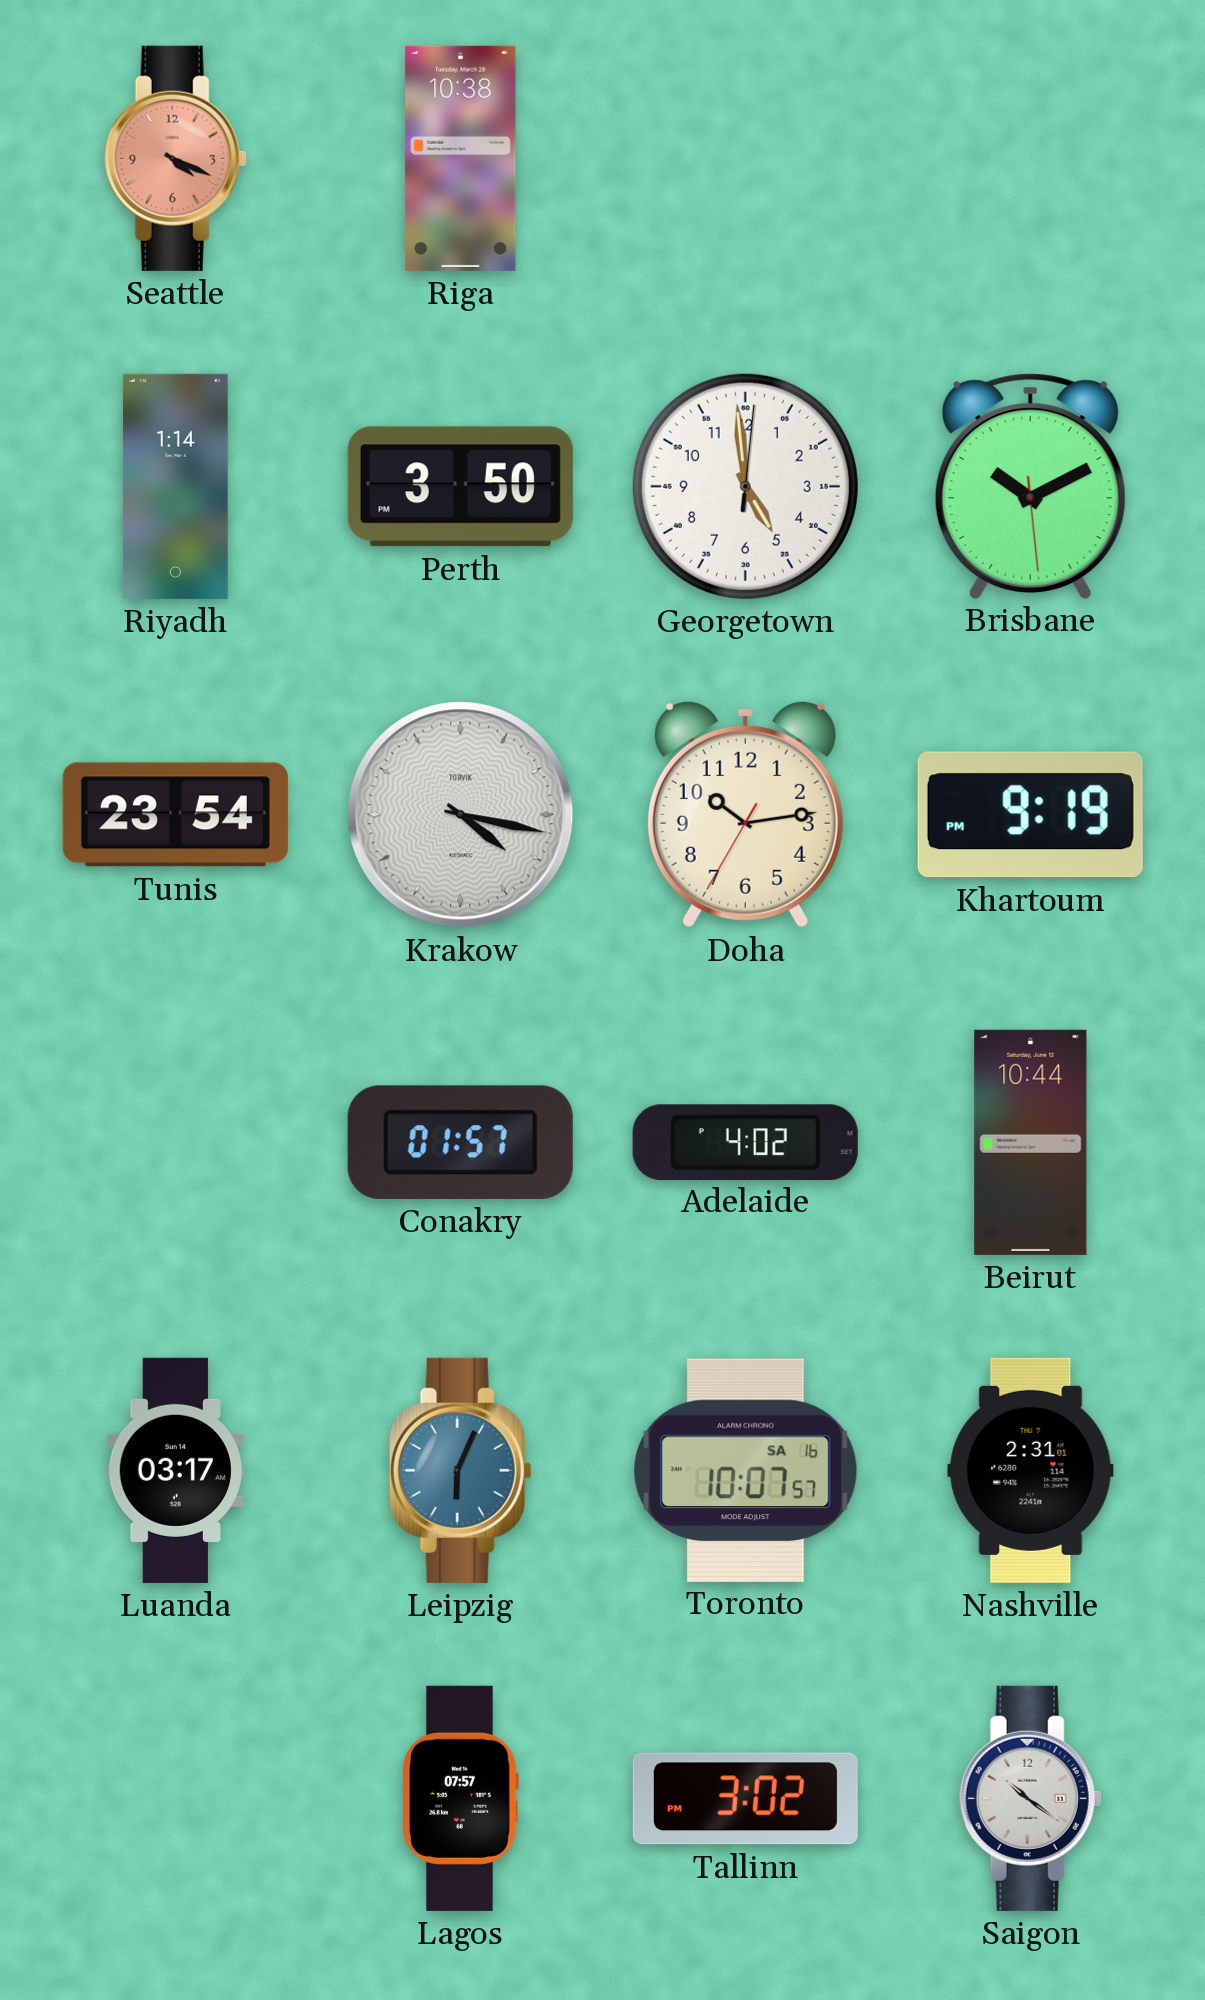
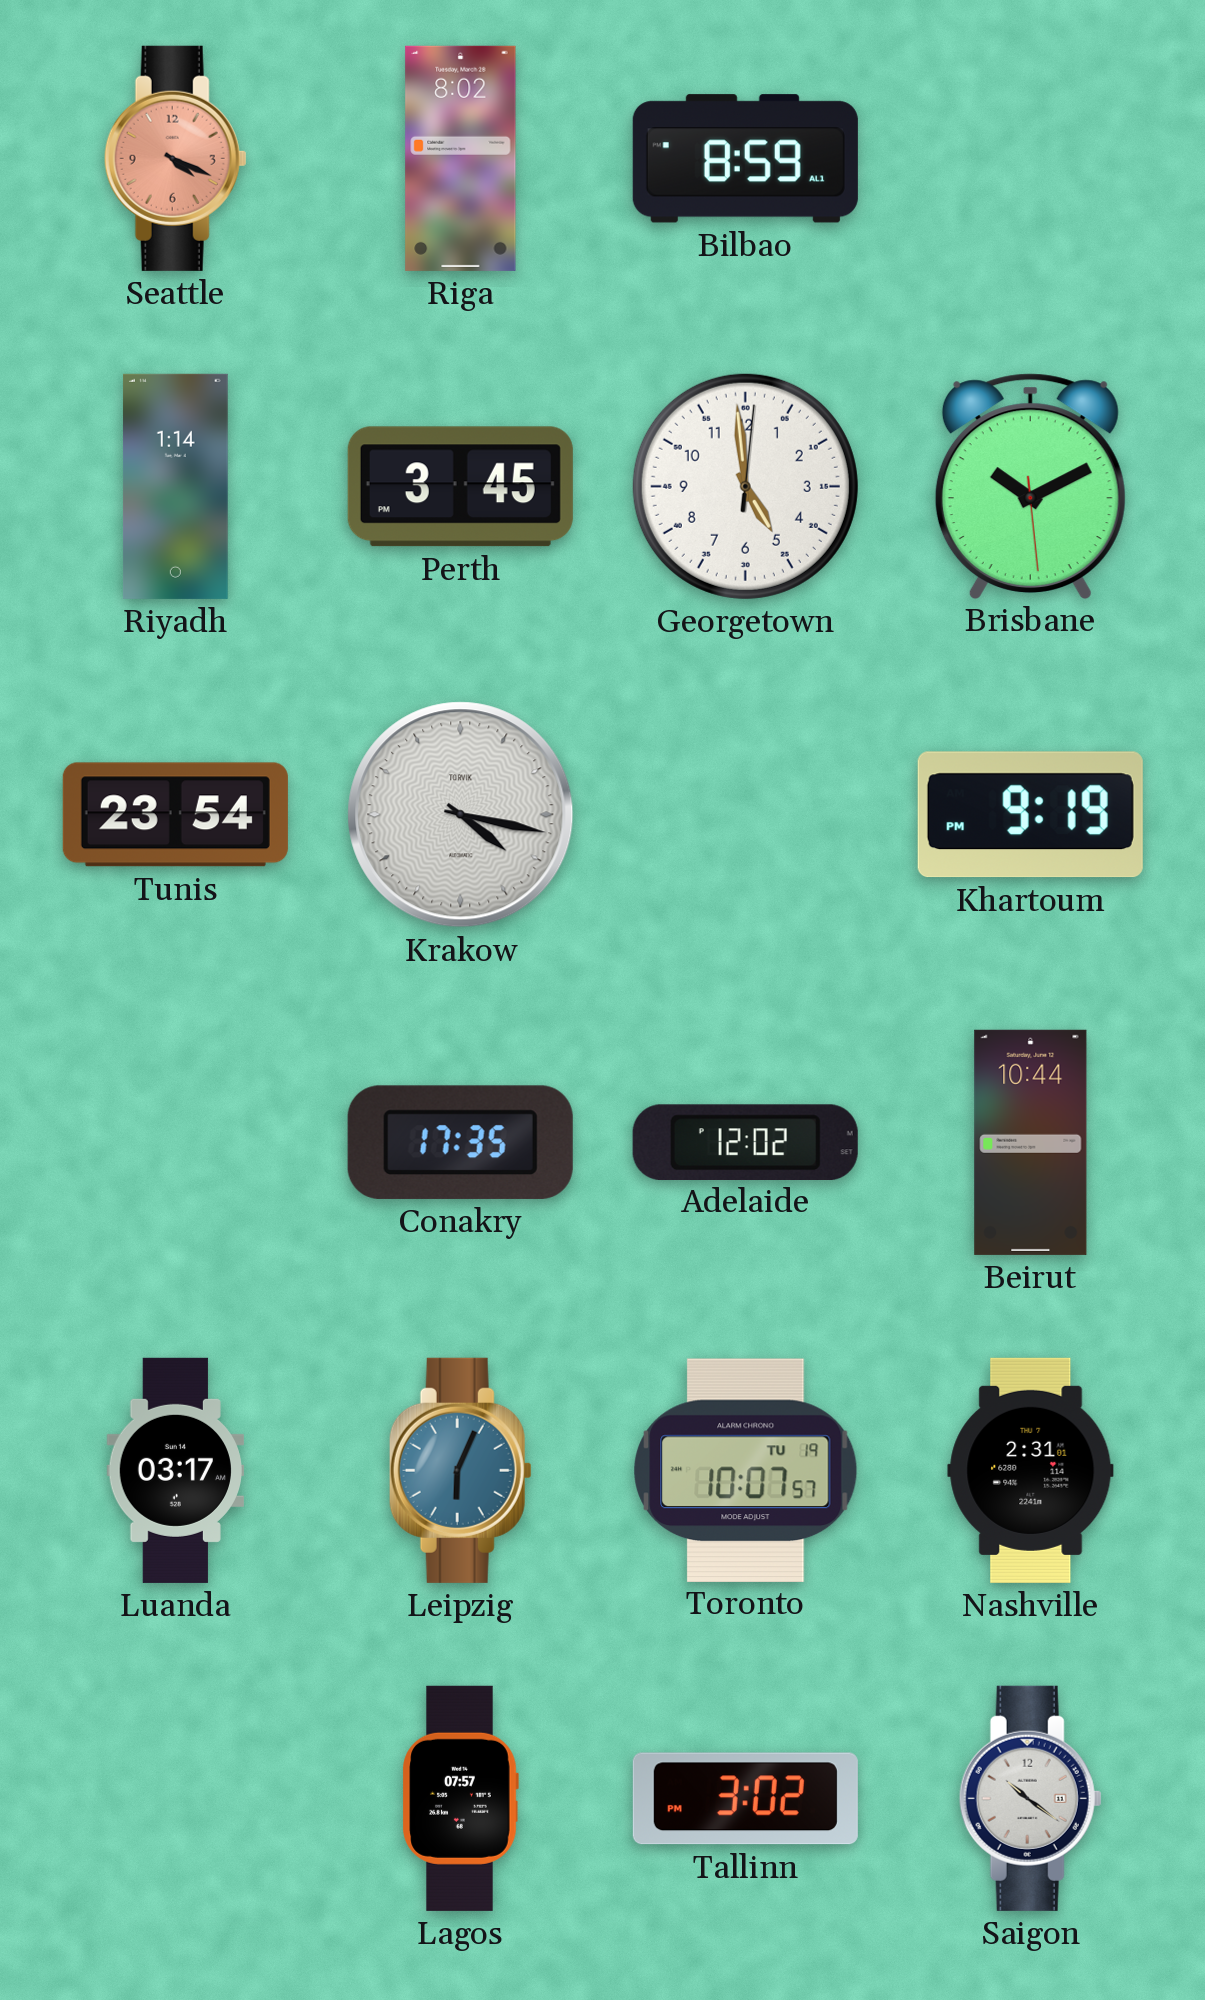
Riga: 10:38 -> 8:02 (461, 158)
Bilbao: none -> 8:59 (745, 159)
Perth: 3:50 -> 3:45 (460, 487)
Doha: 10:13 -> none (745, 814)
Conakry: 01:57 -> 17:35 (460, 1142)
Adelaide: 4:02 -> 12:02 (745, 1142)
Toronto date: SA 16 -> TU 19 (746, 1470)
